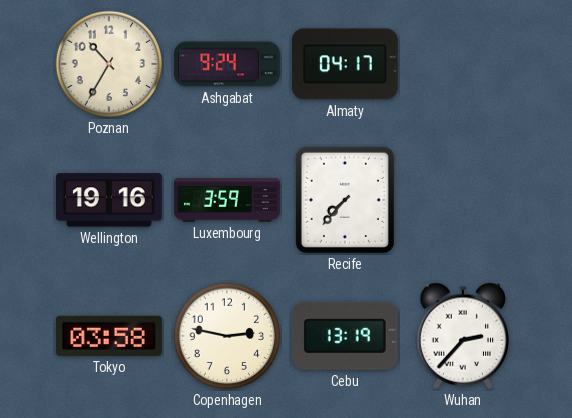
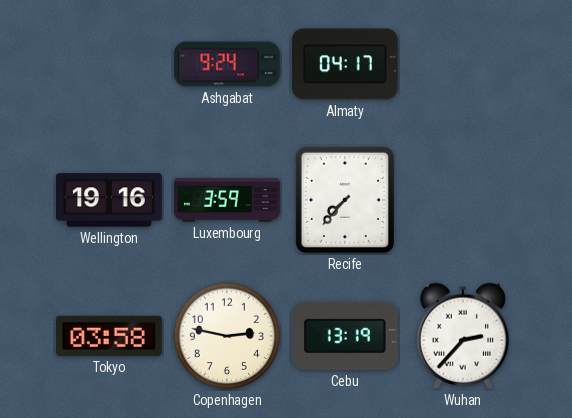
Poznan: 10:35 -> none (109, 64)
